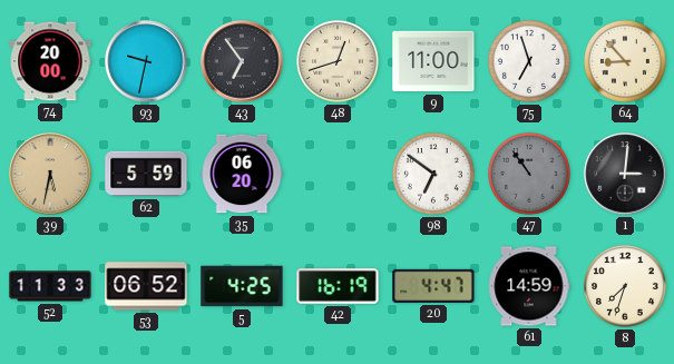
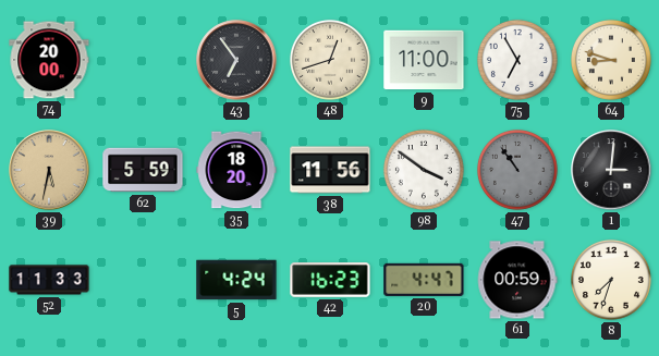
93: 9:32 -> none (146, 61)
75: 6:57 -> 6:55 (517, 60)
64: 8:53 -> 8:48 (611, 60)
35: 06:20 -> 18:20 (236, 170)
38: none -> 11:56 (330, 170)
98: 6:51 -> 3:51 (424, 170)
53: 06:52 -> none (146, 286)
5: 4:25 -> 4:24 (236, 280)
42: 16:19 -> 16:23 (330, 280)
61: 14:59 -> 00:59 (517, 280)
